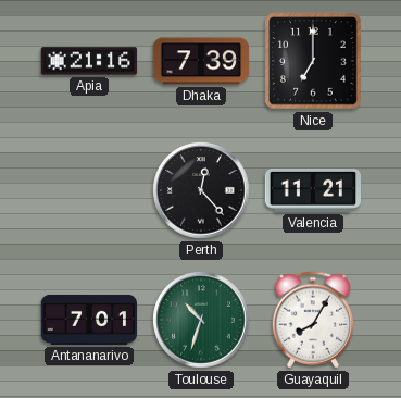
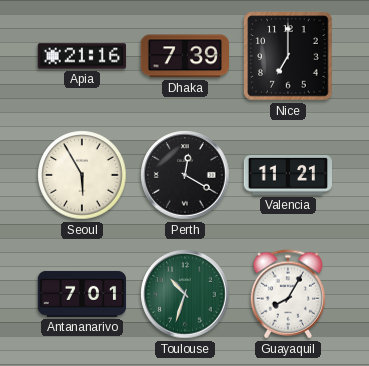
Seoul: none -> 5:55 (82, 175)
Perth: 12:23 -> 12:20 (185, 175)
